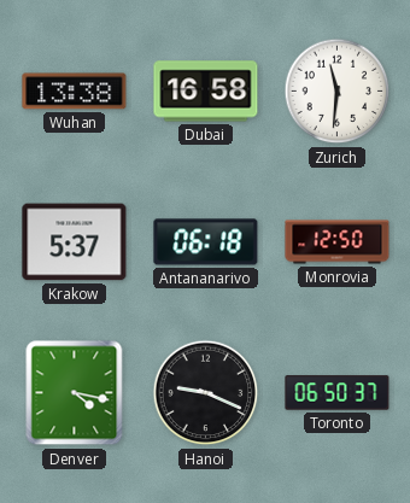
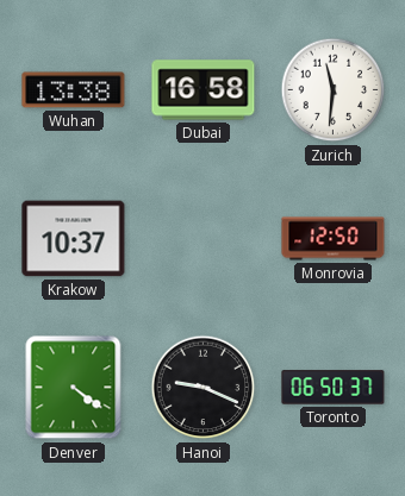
Krakow: 5:37 -> 10:37 (74, 239)
Antananarivo: 06:18 -> none (206, 242)
Denver: 4:17 -> 4:21 (74, 388)
